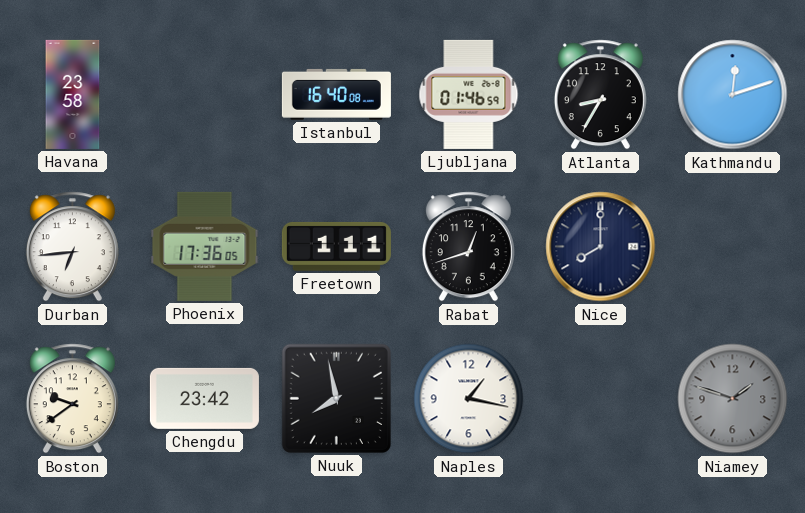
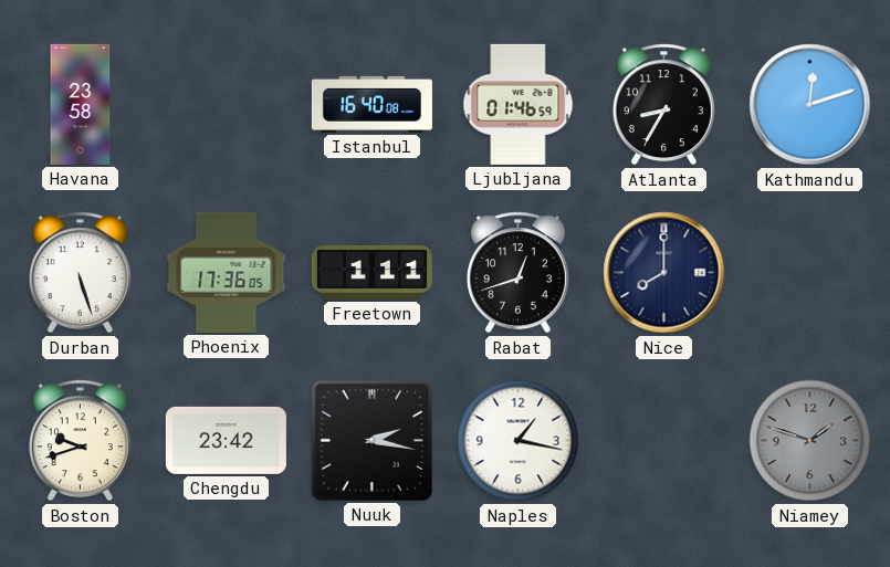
Durban: 6:44 -> 5:27 (80, 273)
Boston: 9:39 -> 9:42 (80, 441)
Nuuk: 7:58 -> 2:17 (371, 440)
